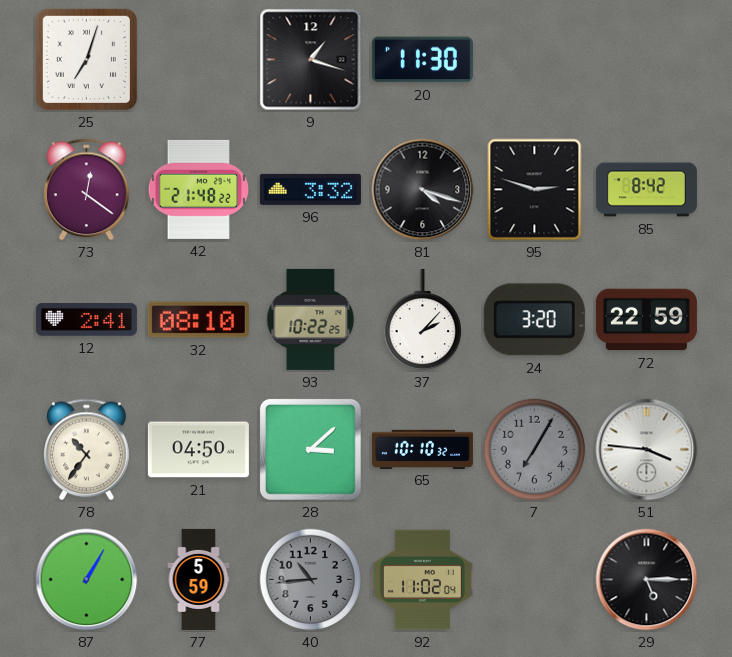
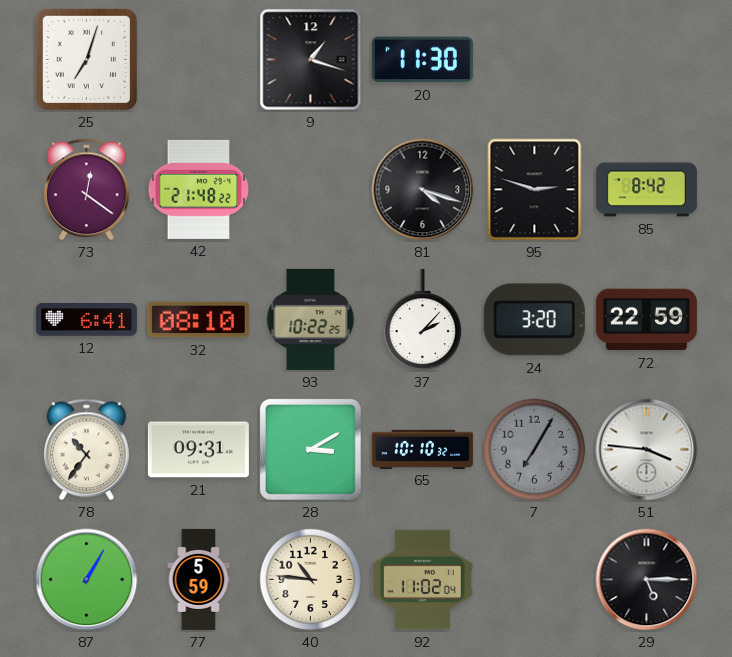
96: 3:32 -> none (310, 189)
12: 2:41 -> 6:41 (86, 320)
21: 04:50 -> 09:31 (198, 450)
28: 3:08 -> 3:10 (310, 449)
40: 10:44 -> 10:46 (311, 580)
40 dial: grey -> cream (311, 580)
